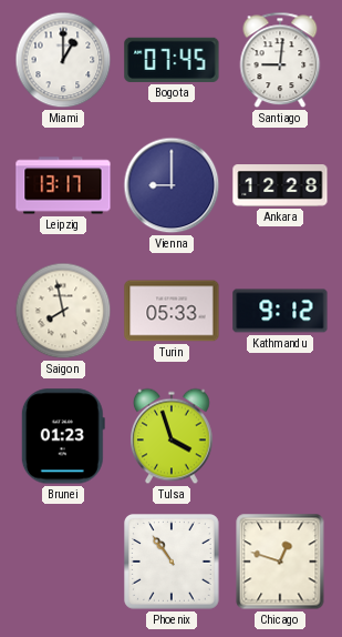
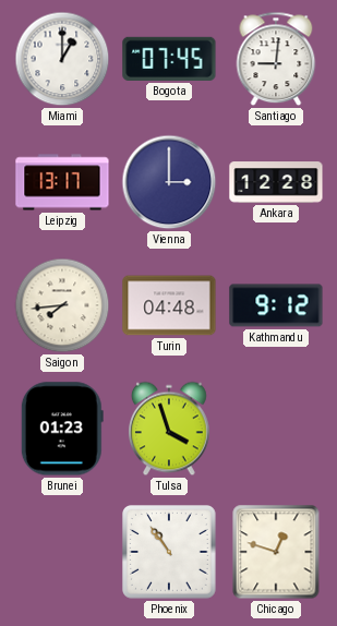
Vienna: 9:00 -> 3:00 (169, 182)
Saigon: 7:58 -> 7:44 (62, 305)
Turin: 05:33 -> 04:48 (169, 305)
